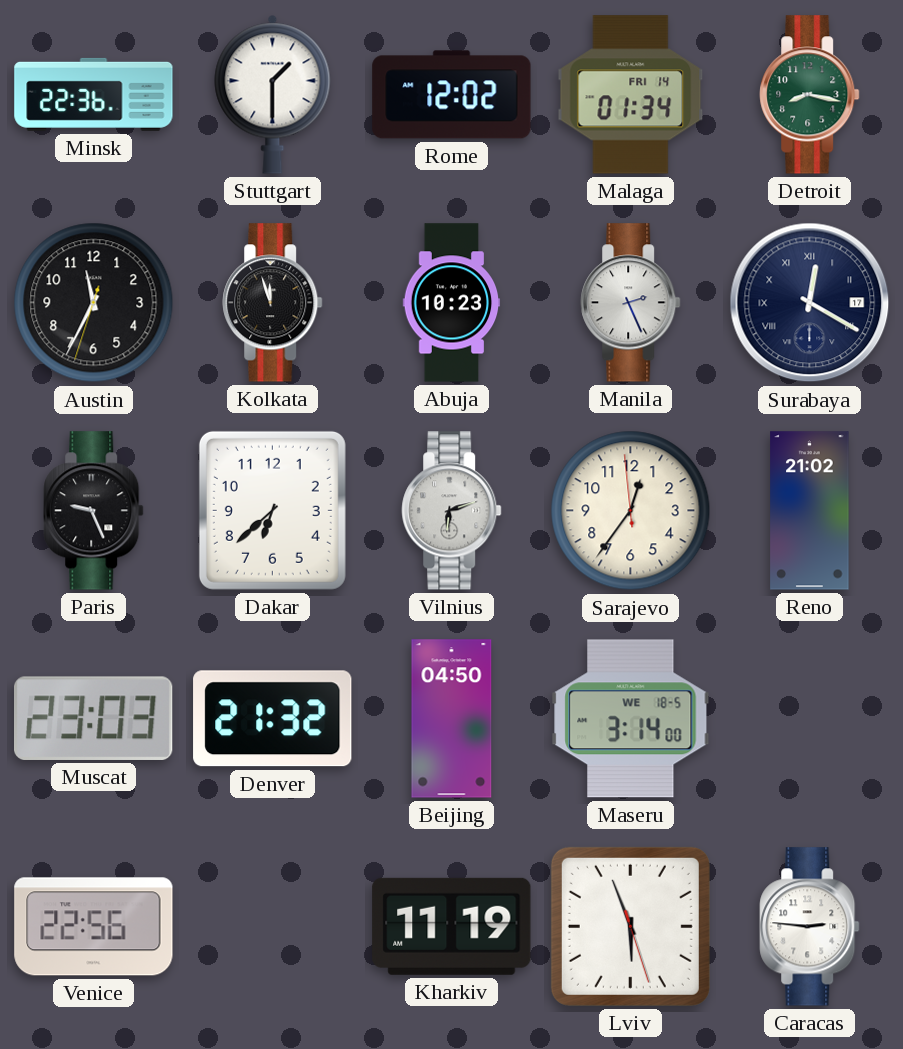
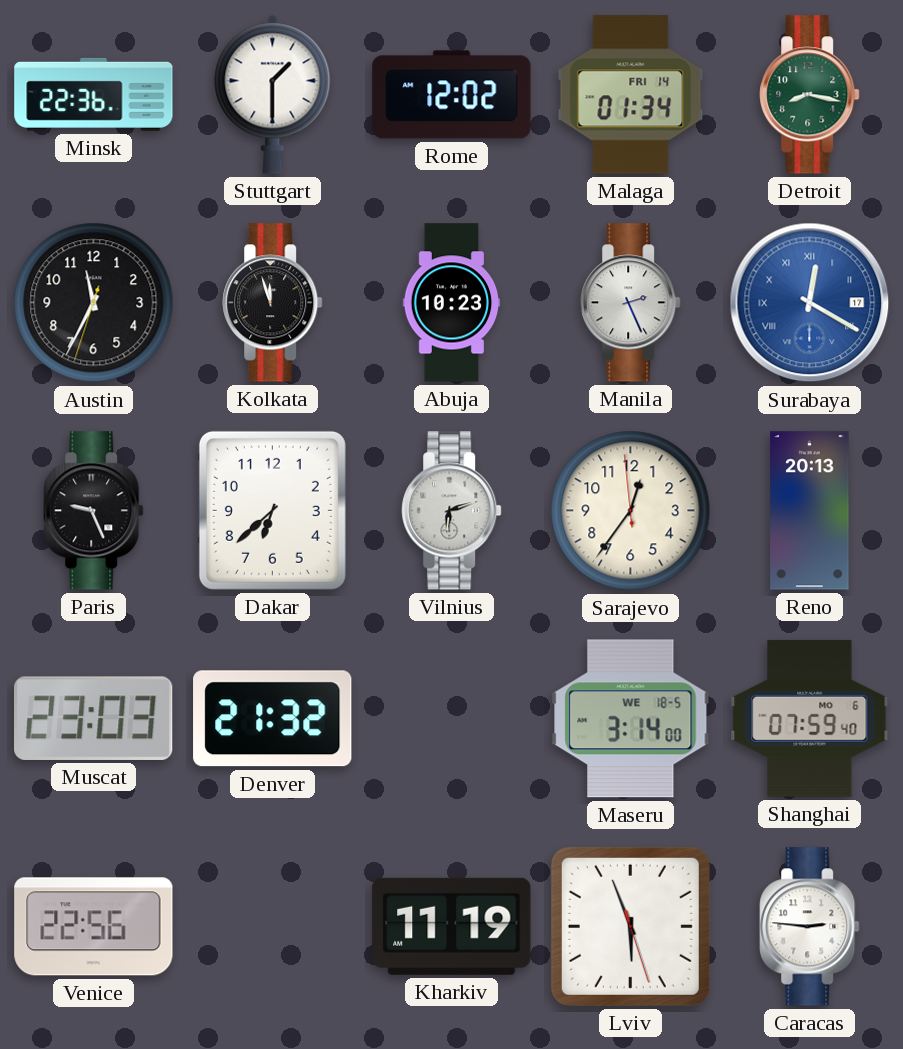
Surabaya dial: navy -> blue (810, 303)
Reno: 21:02 -> 20:13 (810, 511)
Beijing: 04:50 -> none (452, 719)
Shanghai: none -> 07:59 (810, 718)
